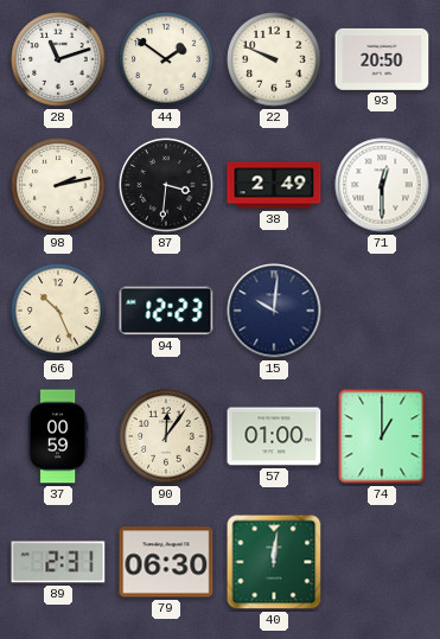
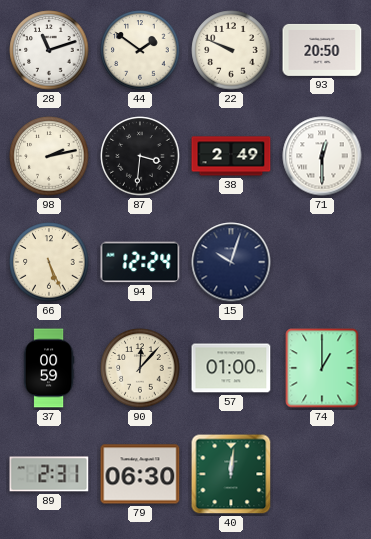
66: 10:26 -> 5:26 (49, 262)
94: 12:23 -> 12:24 (140, 262)
15: 10:01 -> 10:03 (231, 262)
90: 12:06 -> 12:07 (140, 368)
